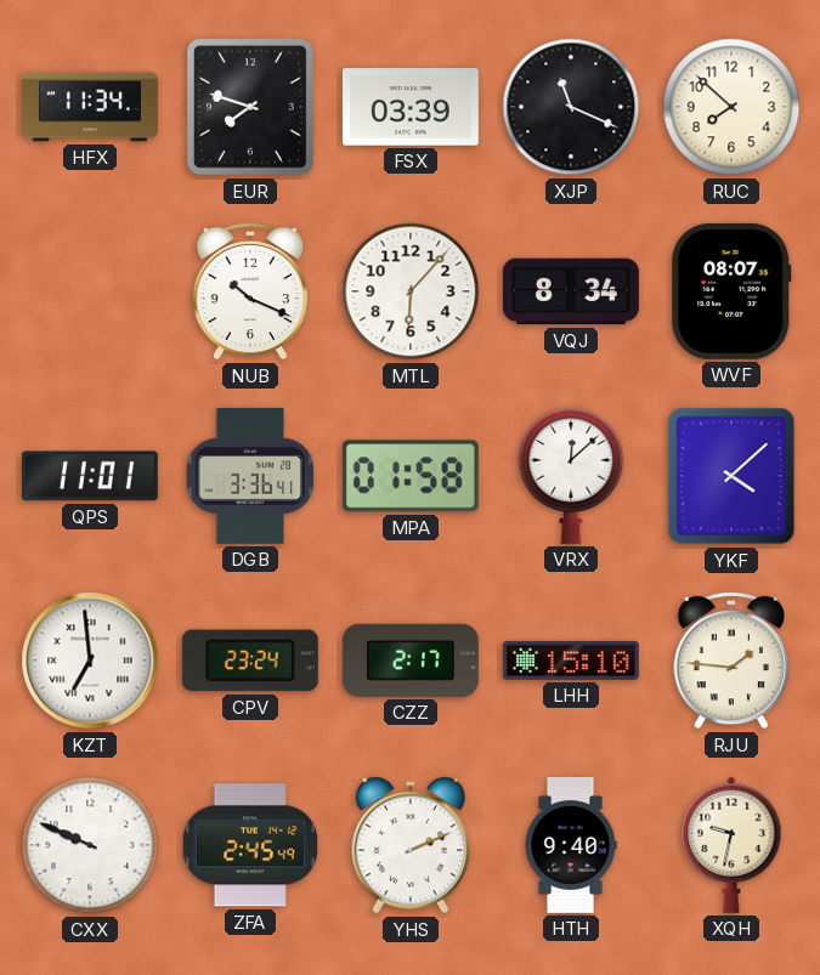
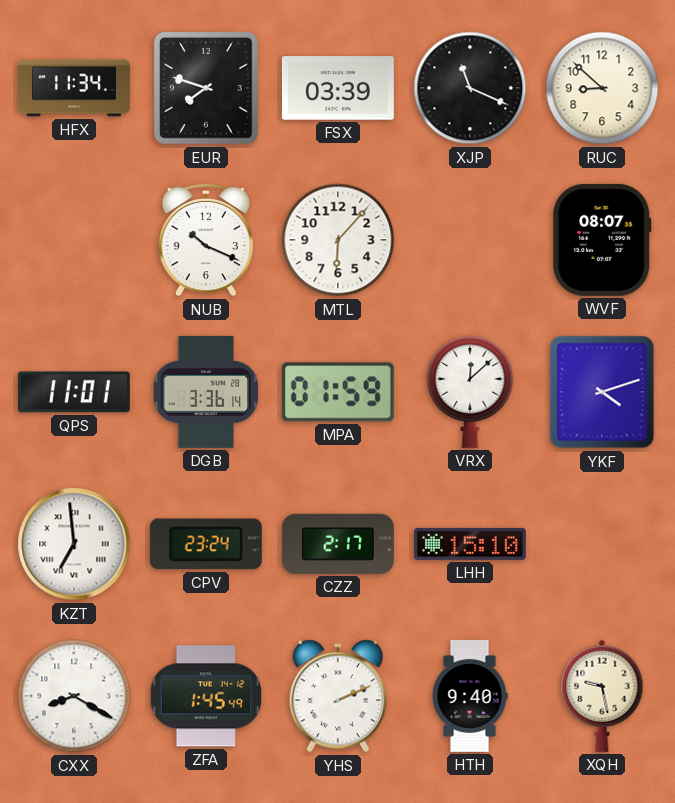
RUC: 7:52 -> 8:52 (602, 88)
VQJ: 8:34 -> none (571, 291)
DGB: 3:36:41 -> 3:36:14 (206, 392)
MPA: 01:58 -> 01:59 (338, 392)
YKF: 4:08 -> 4:12 (602, 392)
RJU: 1:46 -> none (731, 661)
CXX: 9:49 -> 8:20 (74, 696)
ZFA: 2:45 -> 1:45 (206, 696)
XQH: 9:32 -> 9:28 (602, 696)
